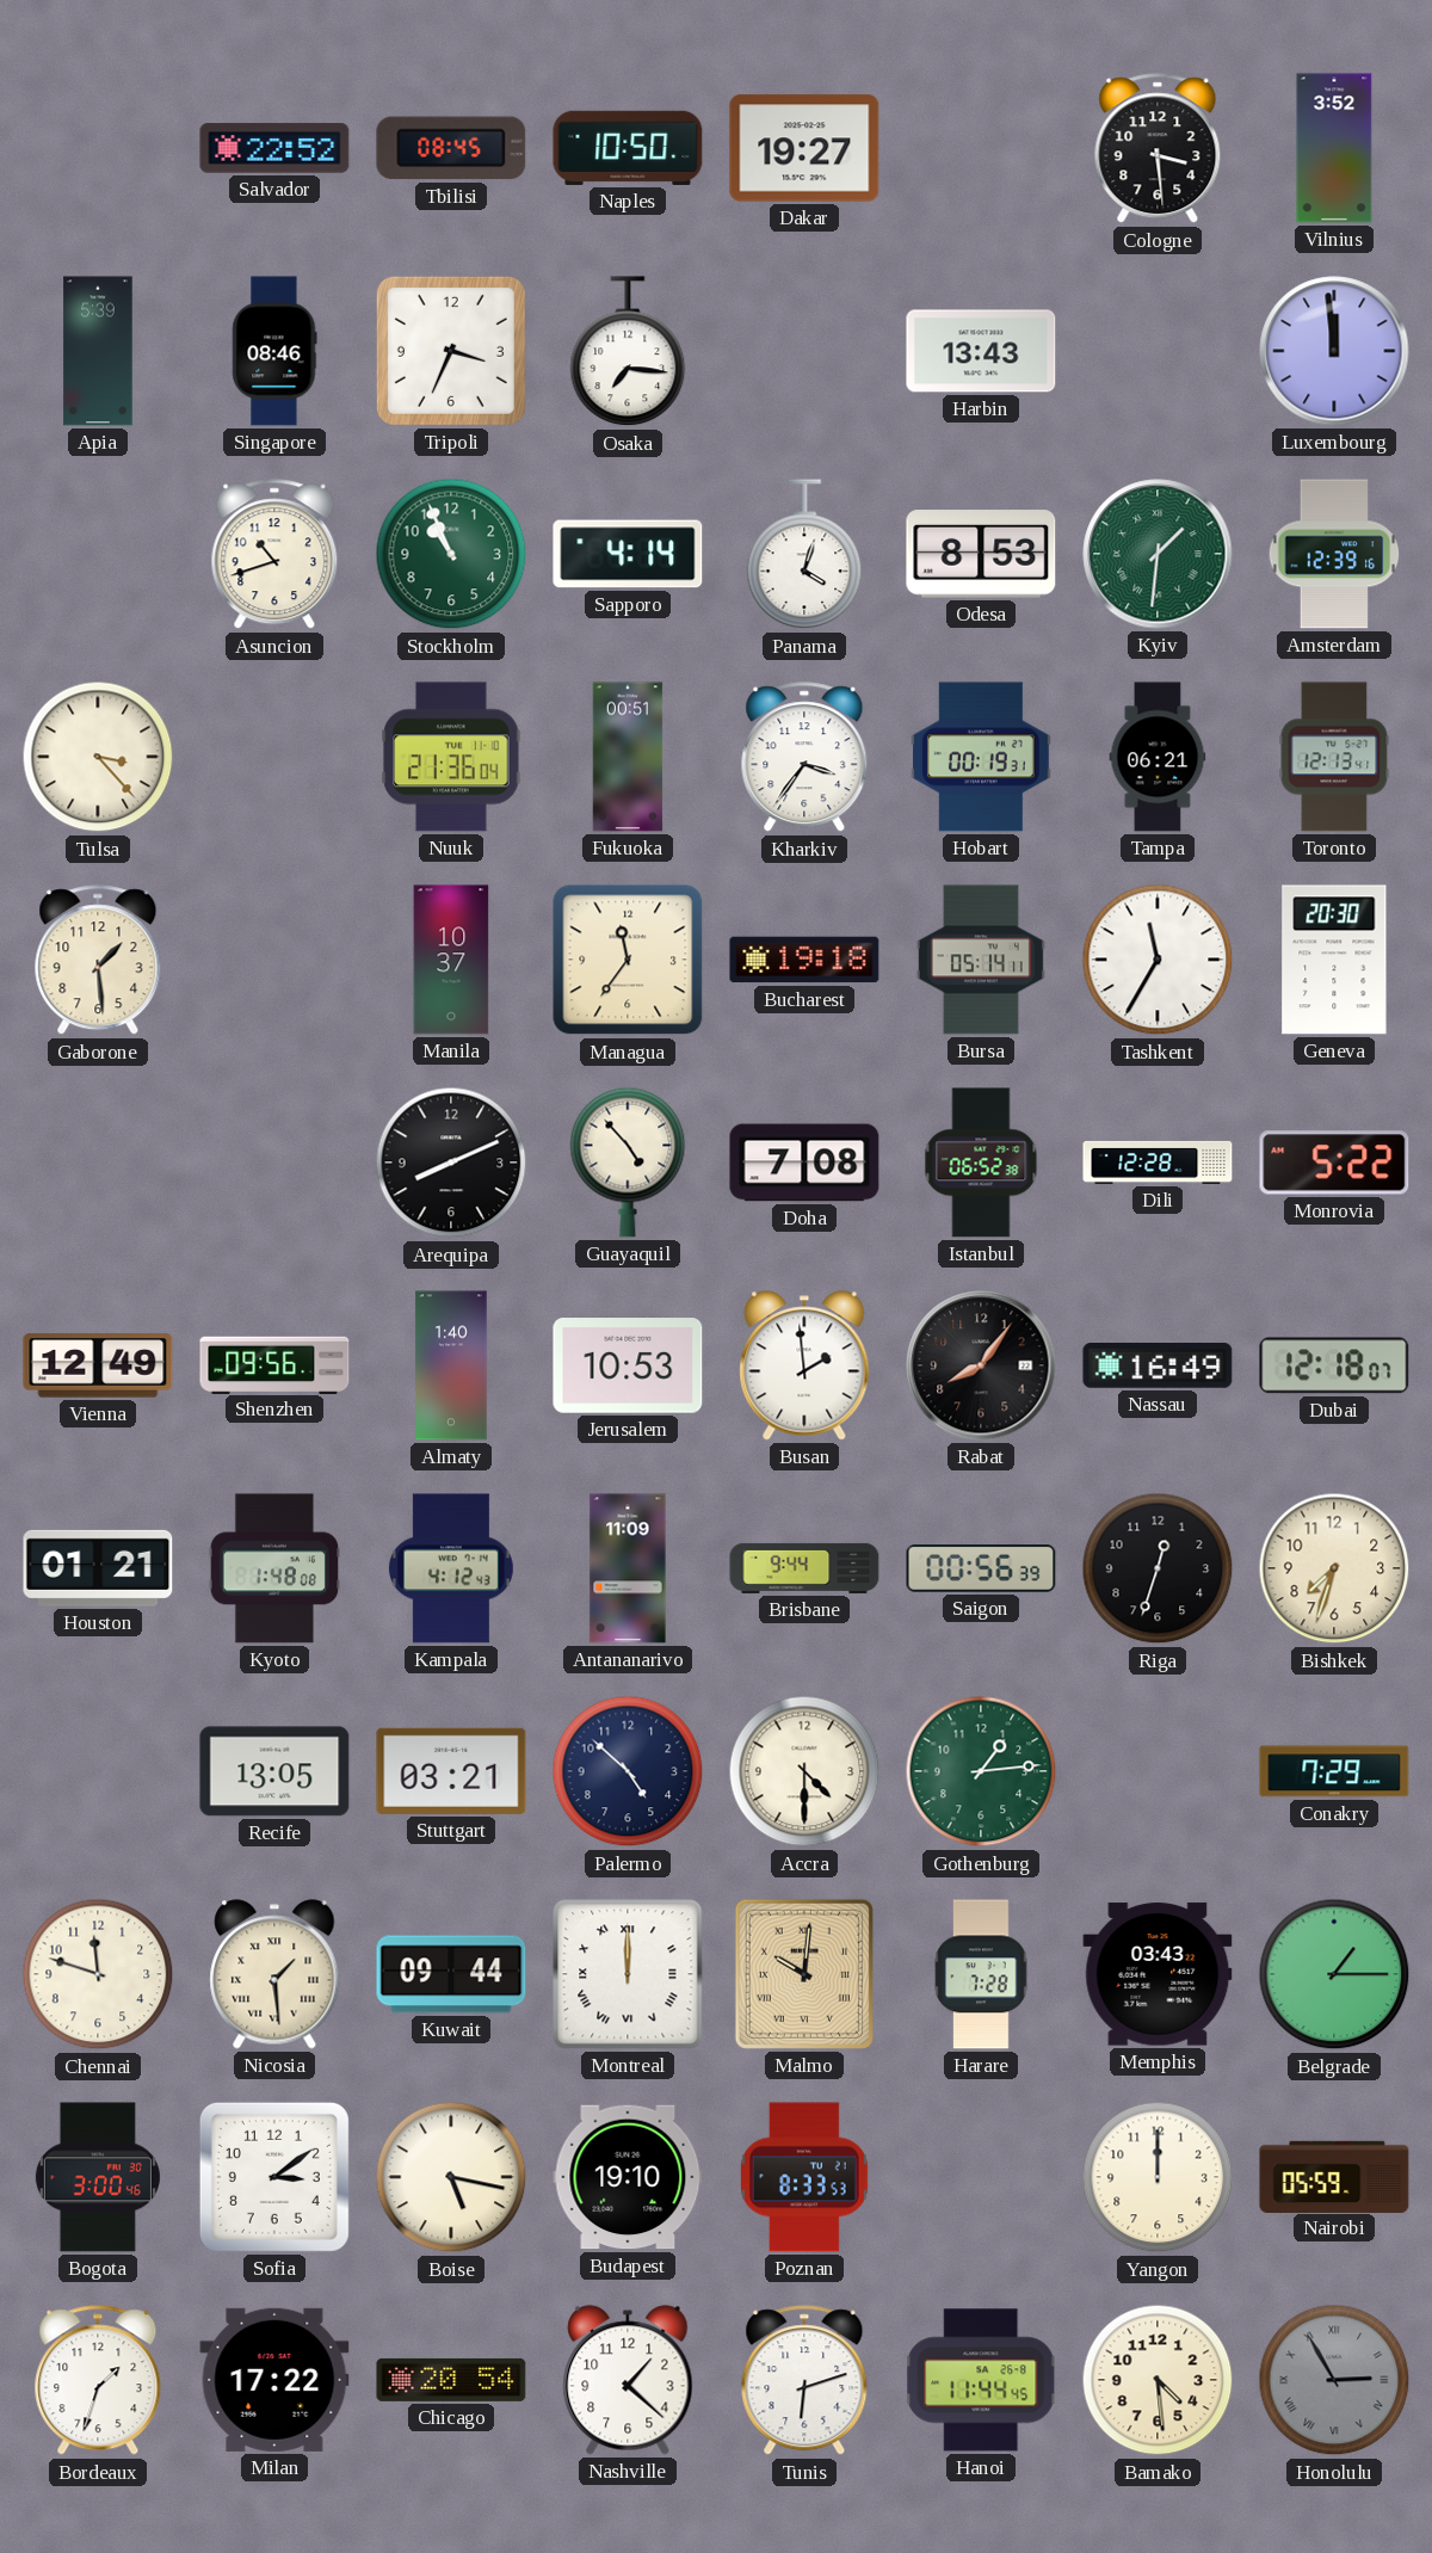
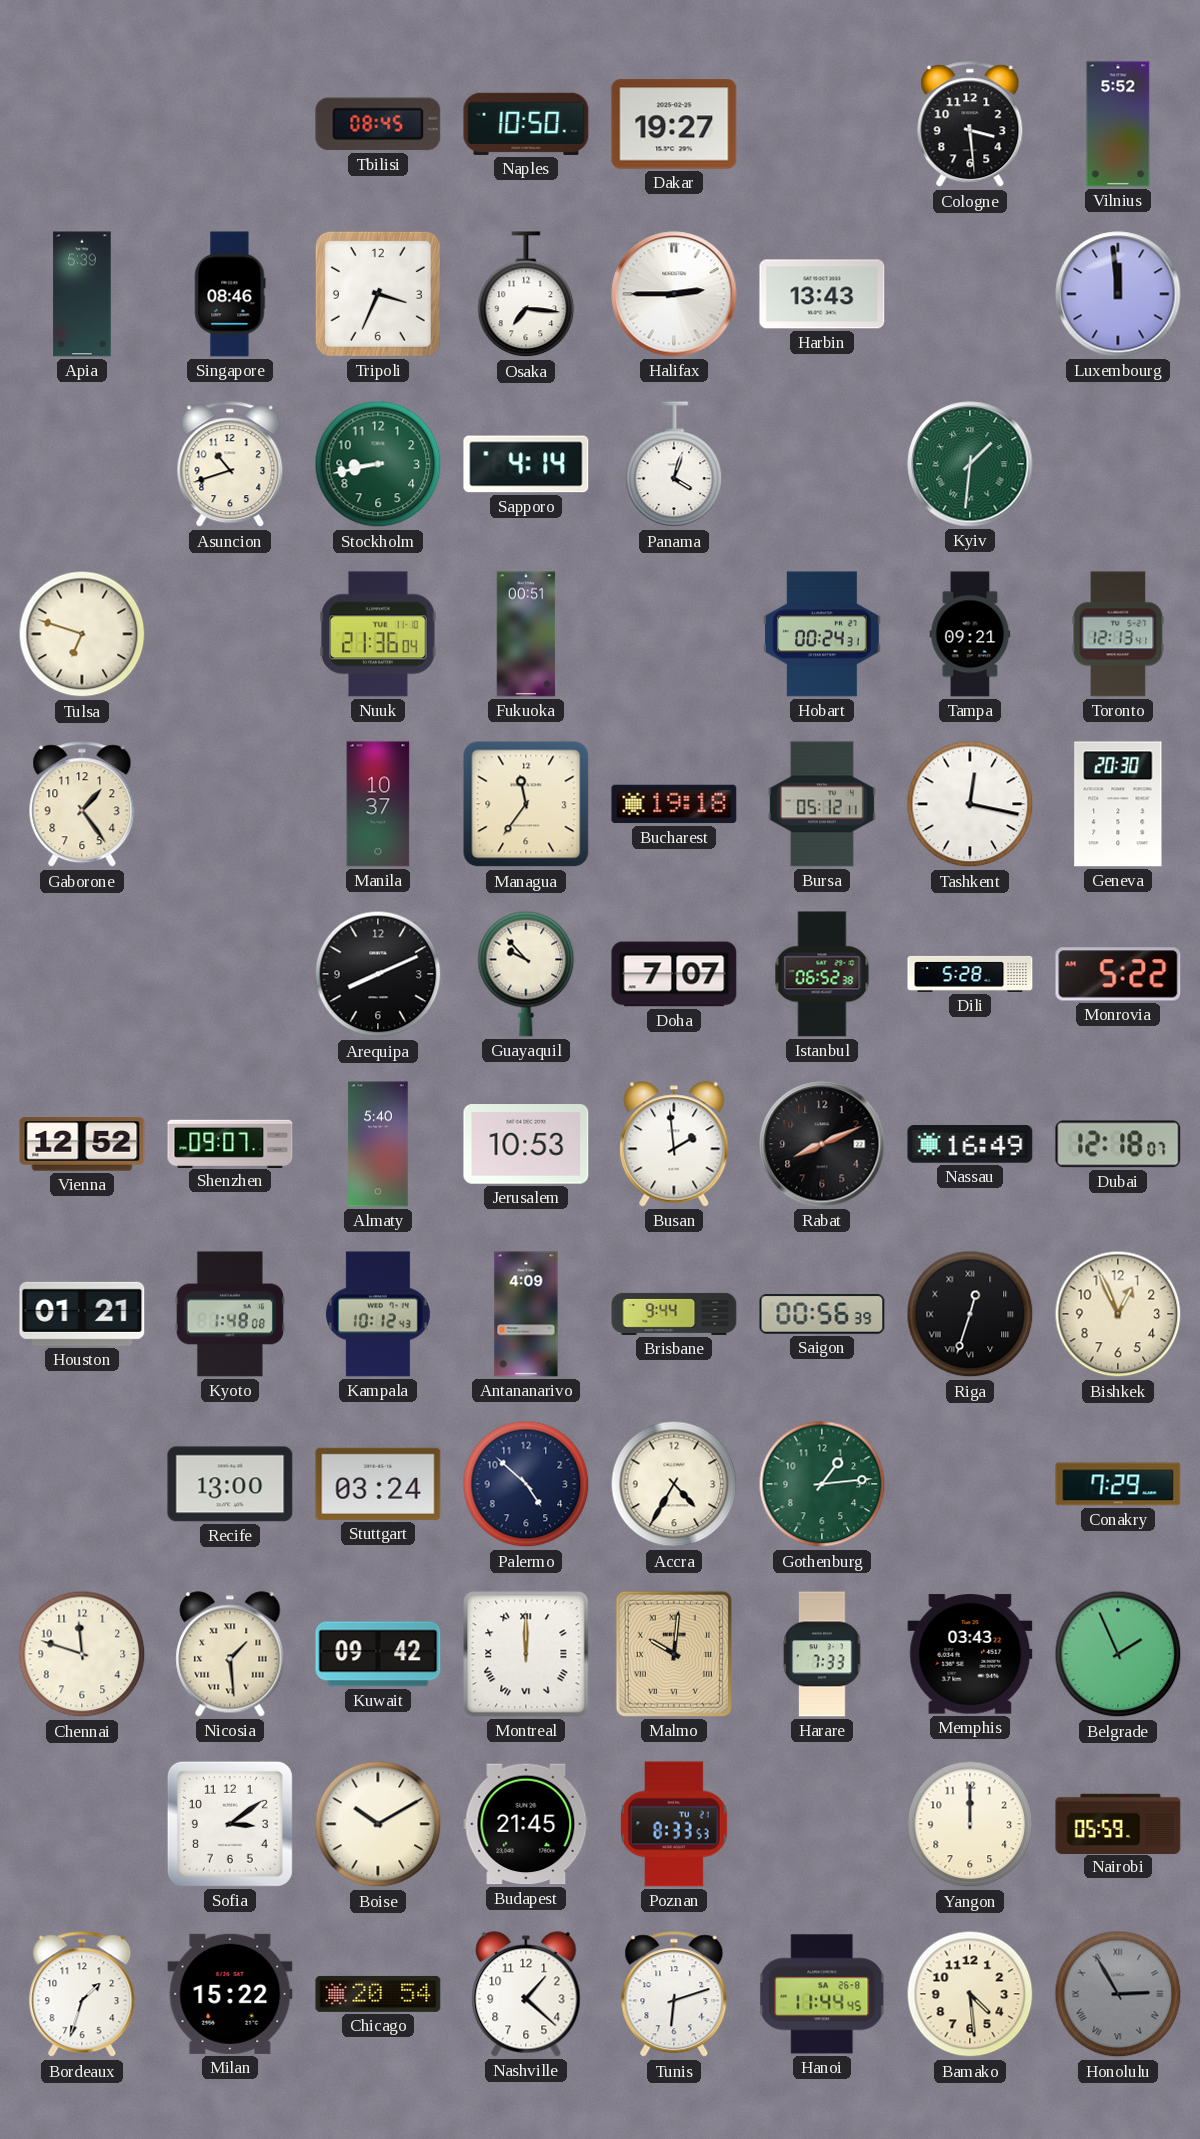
Salvador: 22:52 -> none (274, 148)
Vilnius: 3:52 -> 5:52 (1118, 124)
Halifax: none -> 2:45 (674, 294)
Stockholm: 10:56 -> 8:43 (378, 464)
Odesa: 8:53 -> none (981, 554)
Amsterdam: 12:39 -> none (1334, 554)
Tulsa: 3:23 -> 6:48 (82, 634)
Kharkiv: 3:36 -> none (804, 758)
Hobart: 00:19 -> 00:24 (823, 634)
Tampa: 06:21 -> 09:21 (970, 634)
Gaborone: 1:29 -> 1:24 (82, 805)
Bursa: 05:14 -> 05:12 (822, 804)
Tashkent: 11:35 -> 12:17 (970, 804)
Guayaquil: 4:53 -> 9:53 (526, 974)
Doha: 7:08 -> 7:07 (674, 974)
Dili: 12:28 -> 5:28 (970, 974)
Vienna: 12:49 -> 12:52 (82, 1144)
Shenzhen: 09:56 -> 09:07 (230, 1143)
Almaty: 1:40 -> 5:40 (378, 1144)
Rabat: 8:06 -> 8:11 (822, 1144)
Kampala: 4:12 -> 10:12 (378, 1314)
Antananarivo: 11:09 -> 4:09 (526, 1314)
Riga numerals: Arabic -> Roman (970, 1314)
Bishkek: 7:33 -> 12:56 (1118, 1314)
Recife: 13:05 -> 13:00 (230, 1484)
Stuttgart: 03:21 -> 03:24 (378, 1484)
Accra: 4:30 -> 4:35 (674, 1484)
Kuwait: 09:44 -> 09:42 (378, 1654)
Harare: 7:28 -> 7:33 (822, 1654)
Belgrade: 1:15 -> 1:56 (1118, 1654)
Bogota: 3:00 -> none (98, 2177)
Boise: 5:17 -> 10:10 (378, 1824)
Budapest: 19:10 -> 21:45 (526, 1824)
Milan: 17:22 -> 15:22 (230, 1994)
